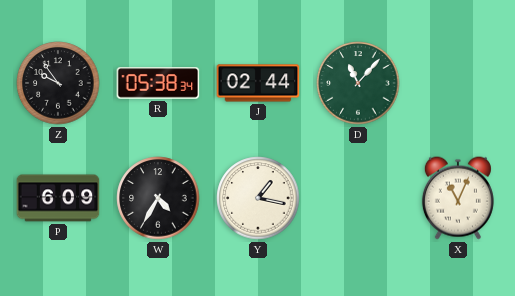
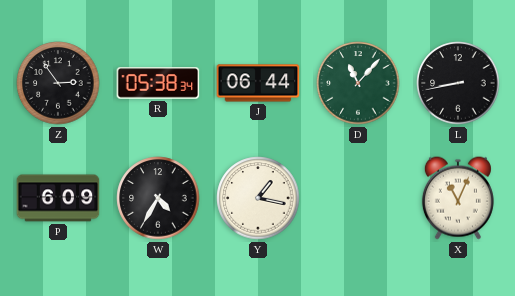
Z: 9:54 -> 2:54 (58, 83)
J: 02:44 -> 06:44 (258, 83)
L: none -> 8:43 (458, 83)
